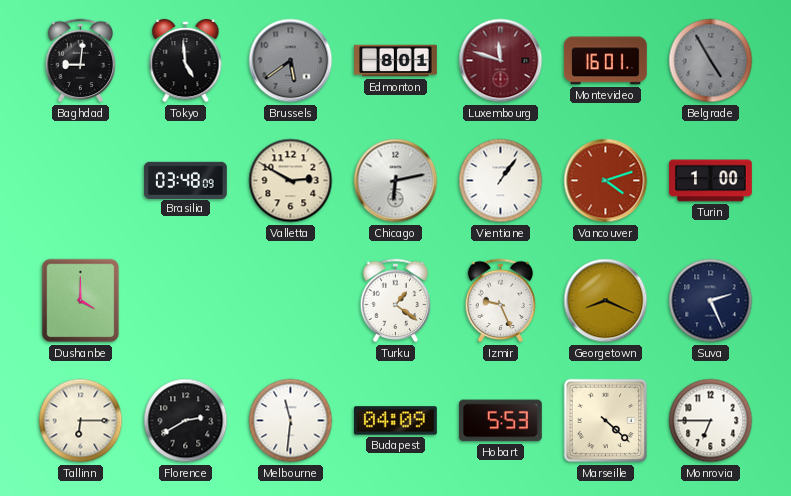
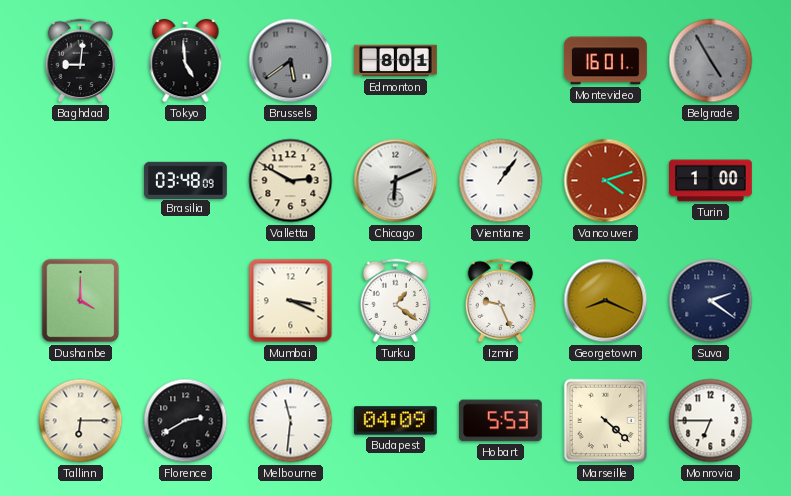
Luxembourg: 11:48 -> none (501, 61)
Chicago: 6:13 -> 6:11 (396, 181)
Mumbai: none -> 3:19 (291, 301)
Suva: 2:26 -> 2:21 (711, 301)
